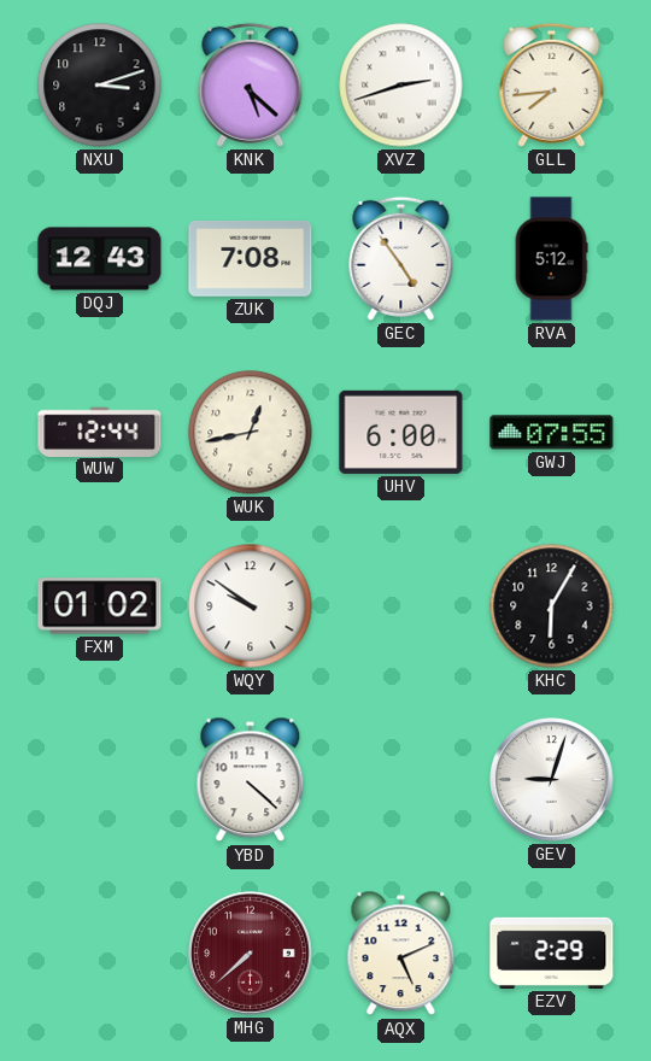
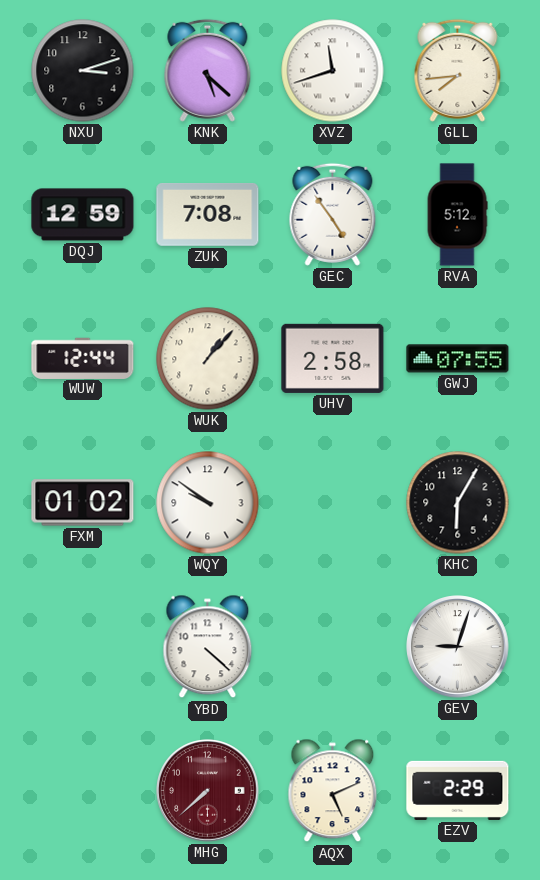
XVZ: 2:42 -> 11:42 (333, 71)
DQJ: 12:43 -> 12:59 (83, 215)
WUK: 12:43 -> 1:07 (208, 359)
UHV: 6:00 -> 2:58 (333, 358)
